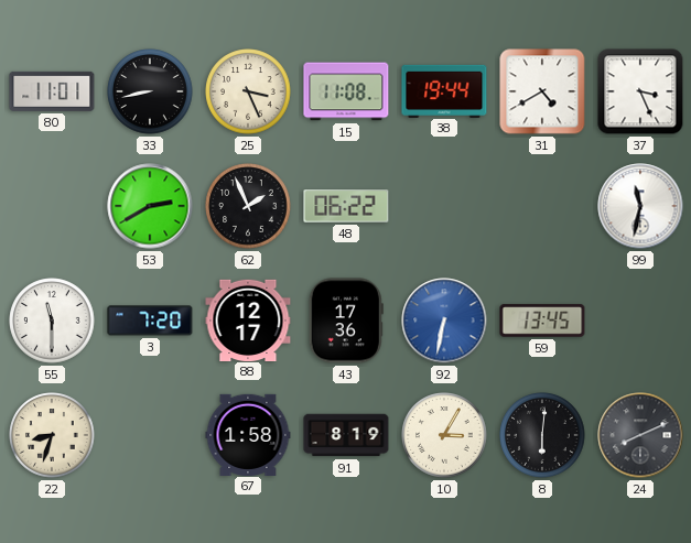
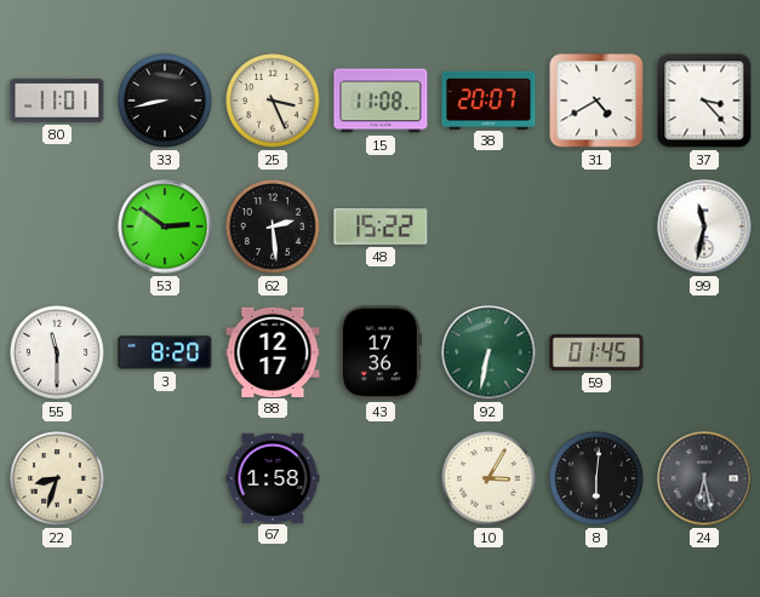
38: 19:44 -> 20:07 (488, 99)
37: 3:26 -> 3:23 (704, 101)
53: 2:40 -> 2:51 (165, 226)
62: 1:56 -> 2:29 (273, 226)
48: 06:22 -> 15:22 (381, 226)
3: 7:20 -> 8:20 (165, 352)
92 dial: blue -> green (488, 352)
59: 13:45 -> 01:45 (596, 352)
91: 8:19 -> none (346, 435)
24: 8:11 -> 6:28 (704, 478)
